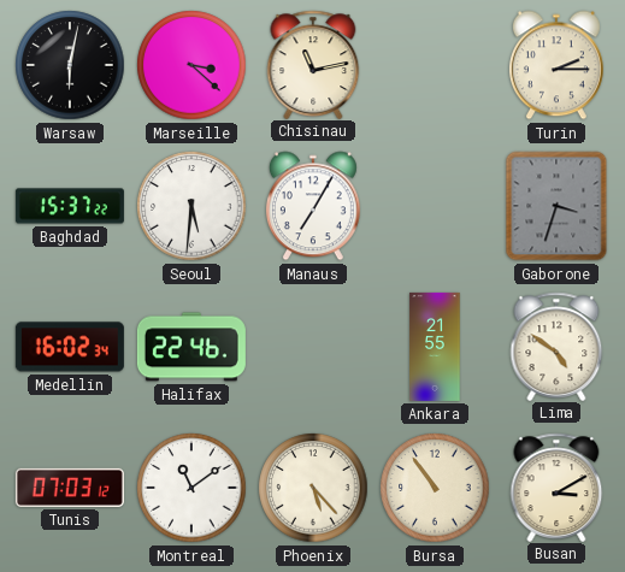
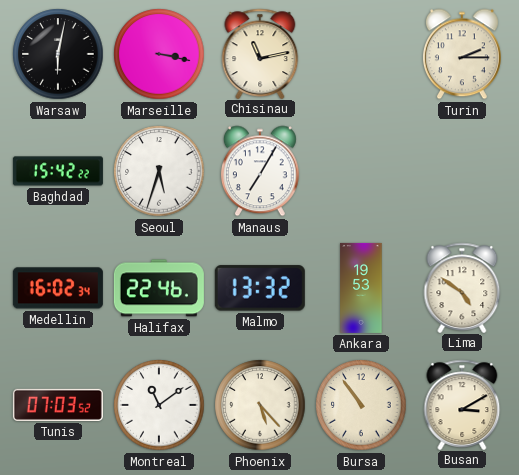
Marseille: 3:22 -> 3:17 (159, 54)
Baghdad: 15:37 -> 15:42 (58, 171)
Seoul: 5:31 -> 5:33 (159, 171)
Gaborone: 3:33 -> none (556, 206)
Malmo: none -> 13:32 (260, 288)
Ankara: 21:55 -> 19:53 (361, 288)
Tunis: 07:03:12 -> 07:03:52 (58, 405)
